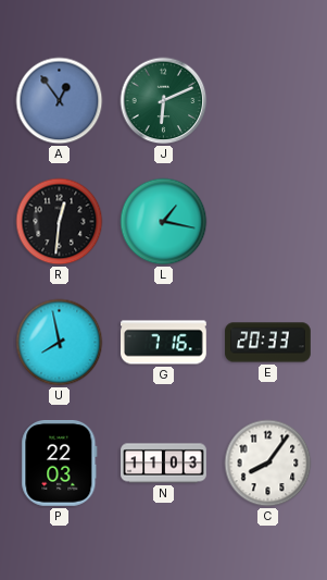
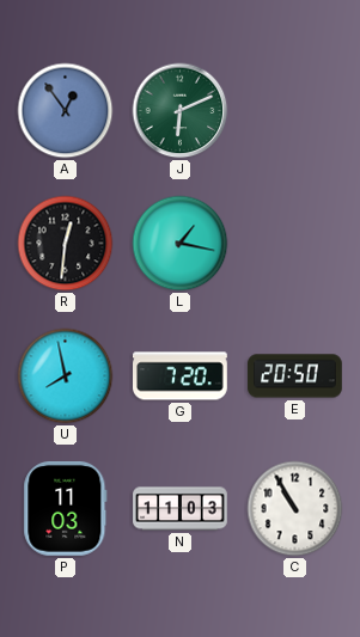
G: 7:16 -> 7:20 (181, 376)
E: 20:33 -> 20:50 (295, 376)
P: 22:03 -> 11:03 (66, 509)
C: 8:06 -> 10:55 (295, 509)
